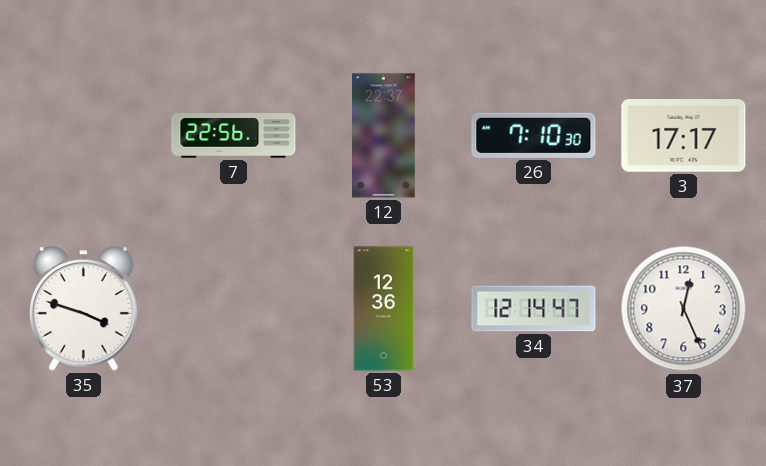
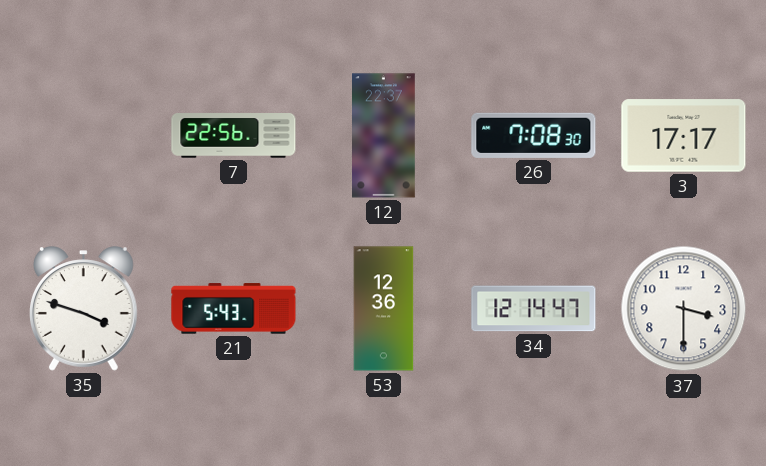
26: 7:10 -> 7:08 (534, 135)
21: none -> 5:43 (234, 309)
37: 12:26 -> 3:30 (684, 309)
